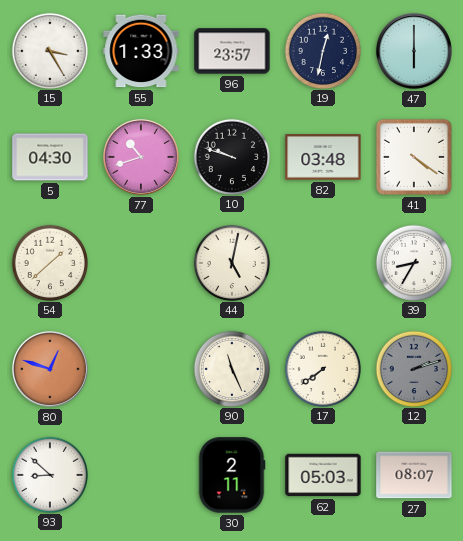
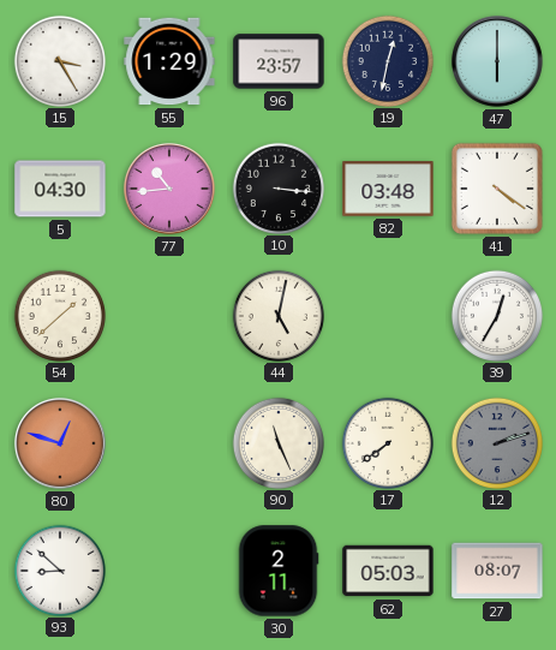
55: 1:33 -> 1:29 (169, 61)
77: 10:42 -> 10:44 (169, 189)
10: 9:48 -> 3:16 (277, 187)
39: 8:35 -> 12:35 (496, 315)
